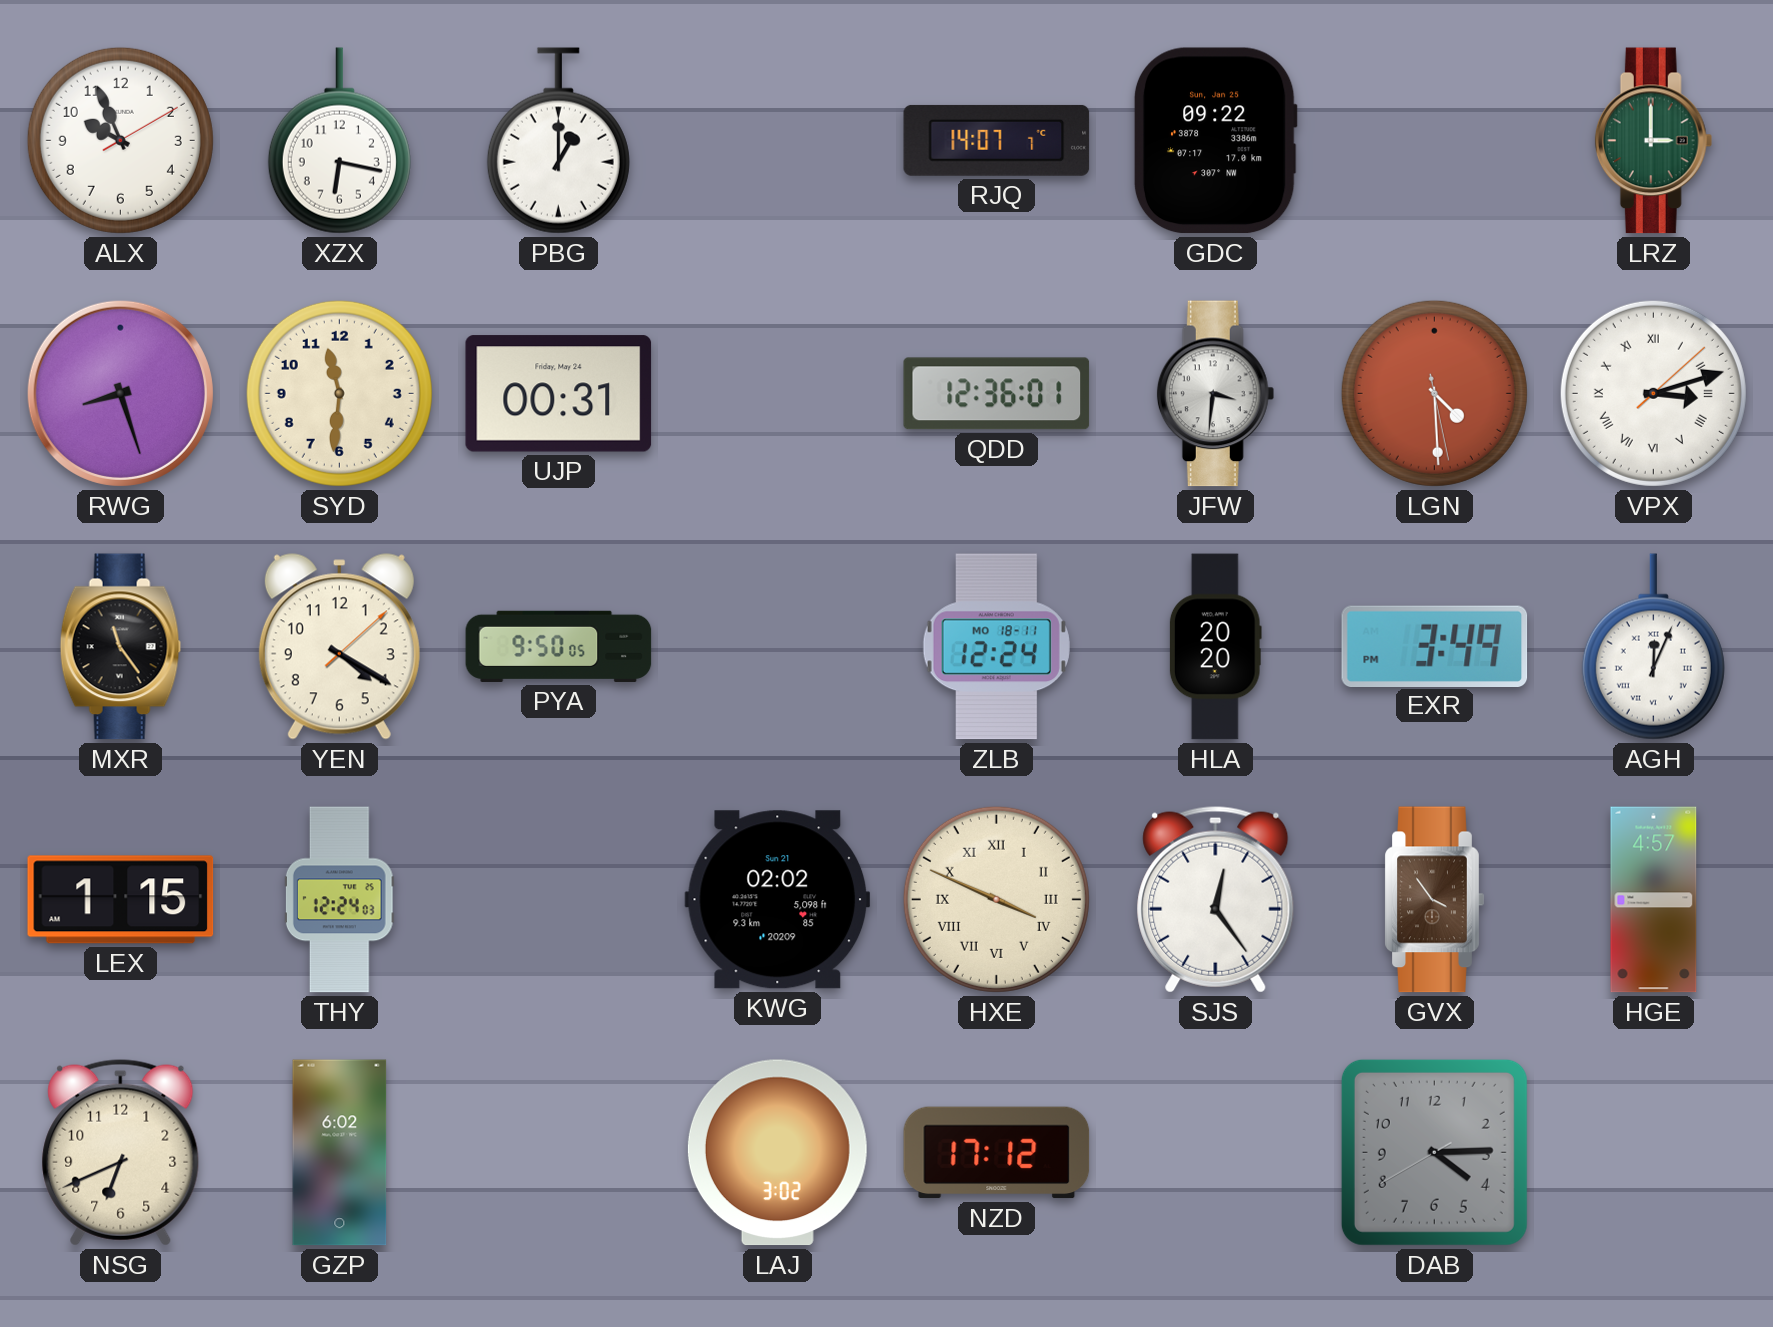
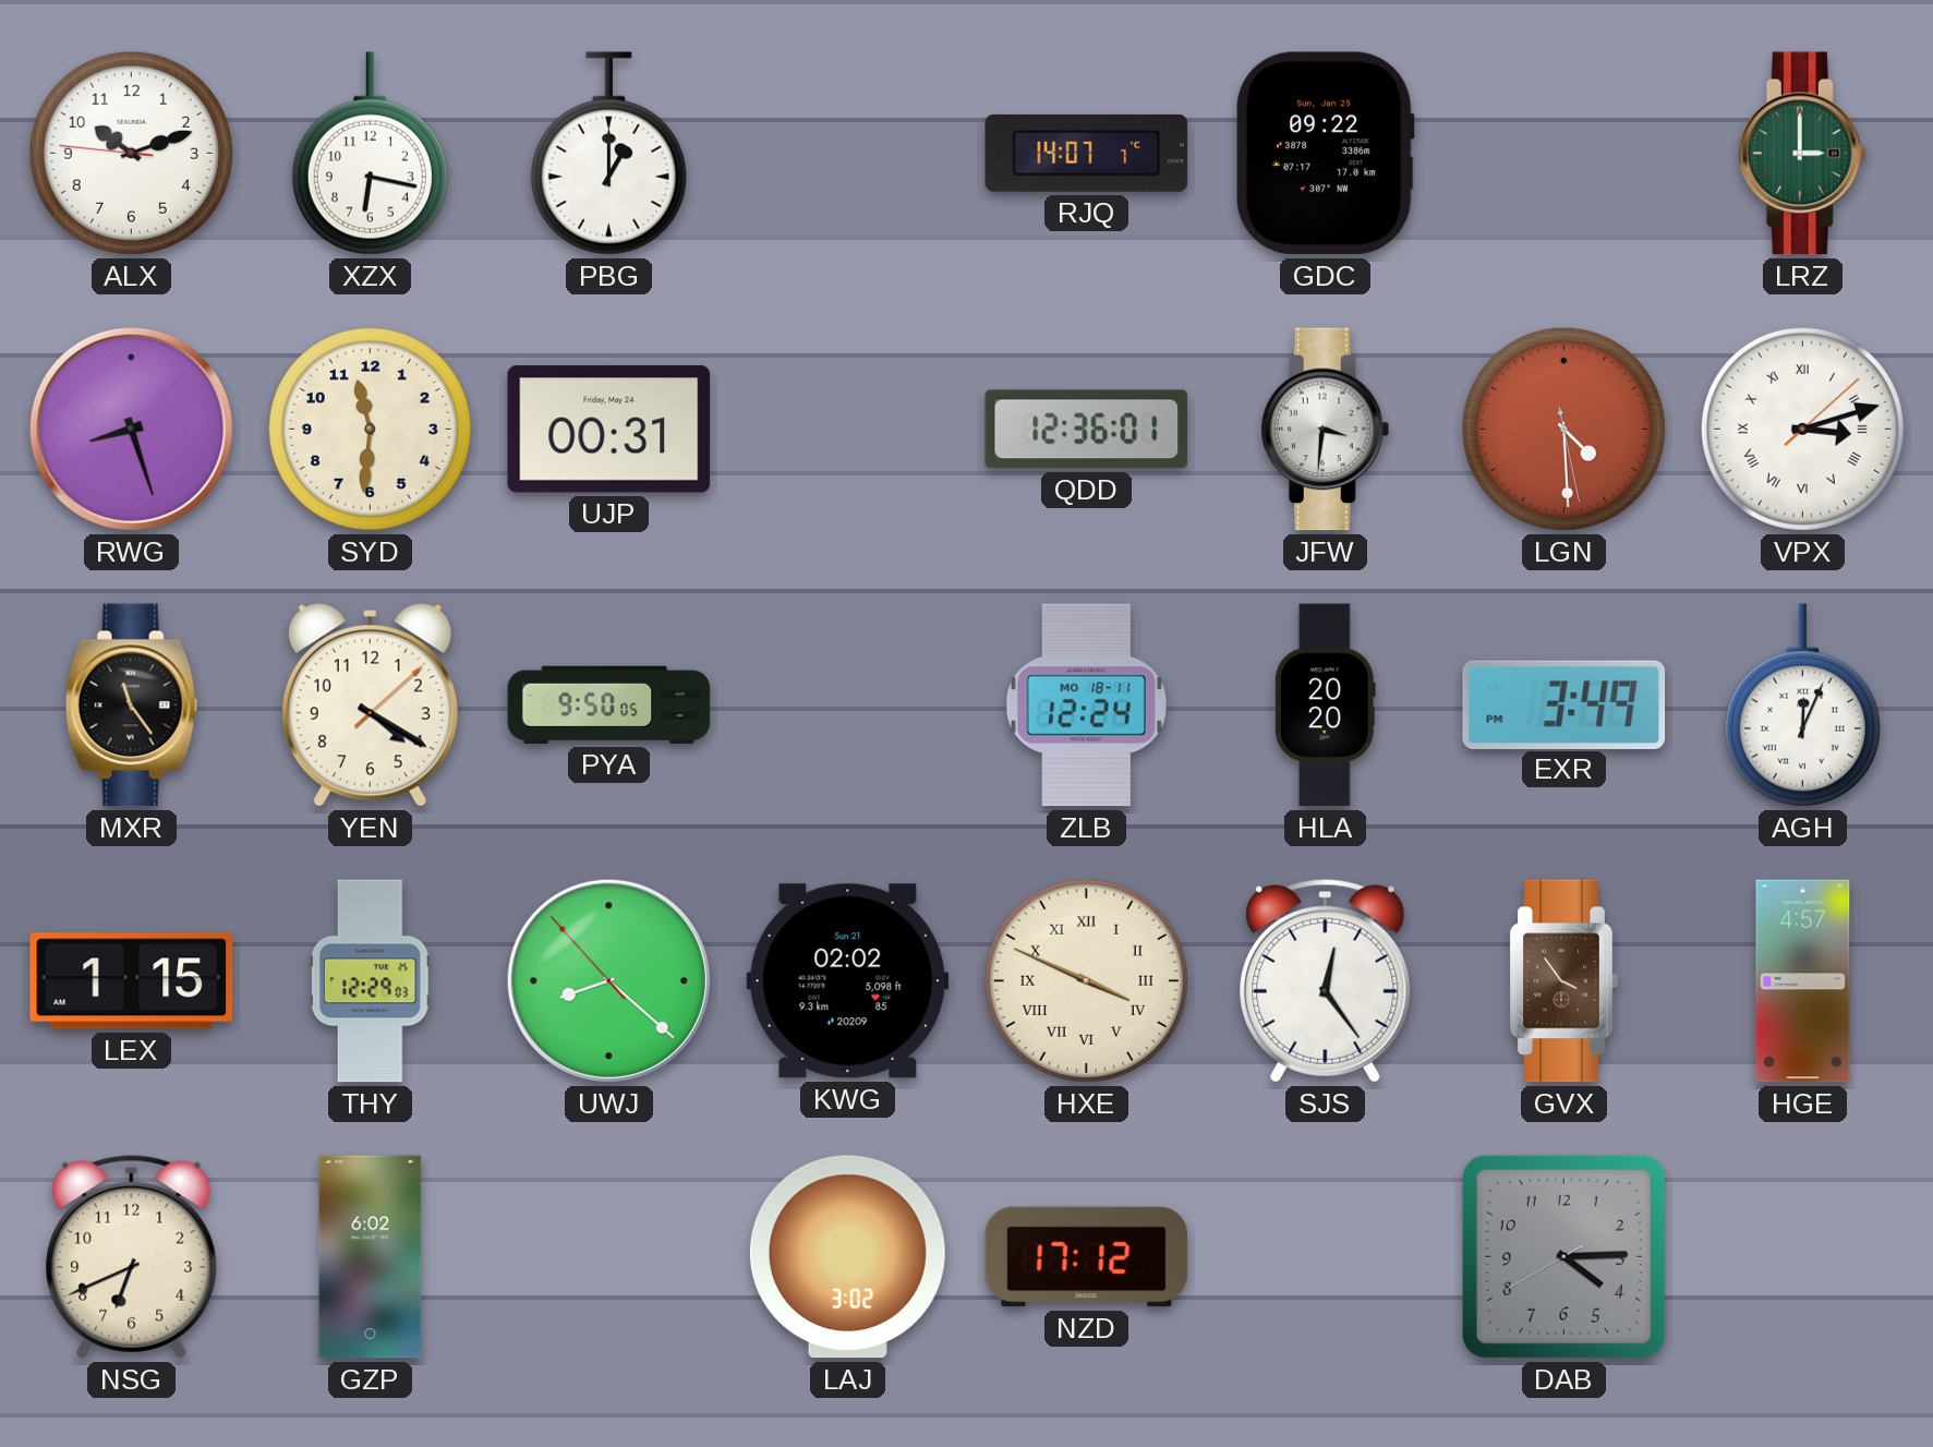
ALX: 9:56 -> 10:11 (131, 153)
THY: 12:24 -> 12:29 (370, 981)
UWJ: none -> 8:21 (608, 980)
